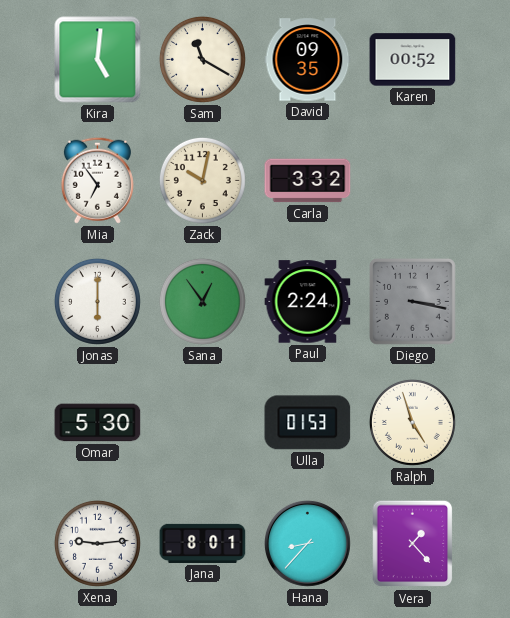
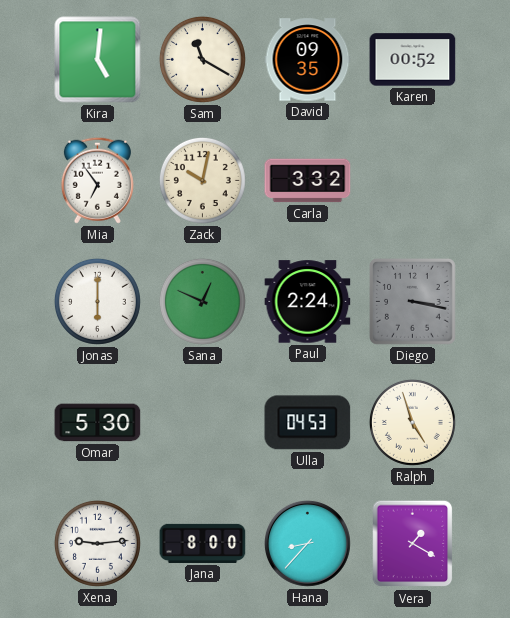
Sana: 12:54 -> 12:49 (202, 301)
Ulla: 01:53 -> 04:53 (308, 423)
Jana: 8:01 -> 8:00 (203, 543)
Vera: 1:23 -> 1:20 (413, 544)
